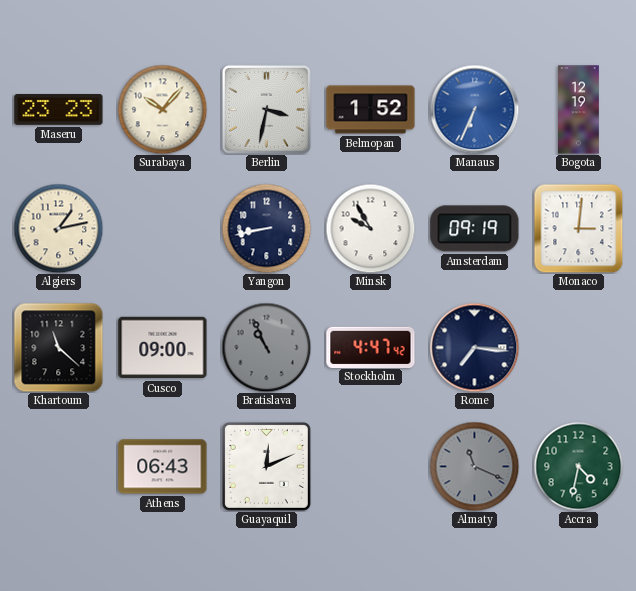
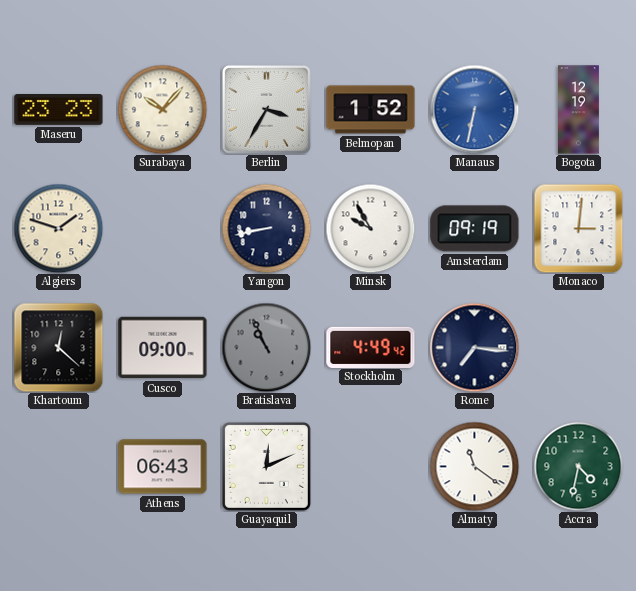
Berlin: 3:32 -> 3:35 (266, 109)
Manaus: 6:34 -> 6:32 (474, 109)
Algiers: 1:13 -> 1:48 (58, 228)
Khartoum: 11:22 -> 12:22 (58, 347)
Stockholm: 4:47 -> 4:49 (371, 347)
Almaty: 11:19 -> 11:21 (474, 466)
Almaty dial: grey -> white (474, 466)
